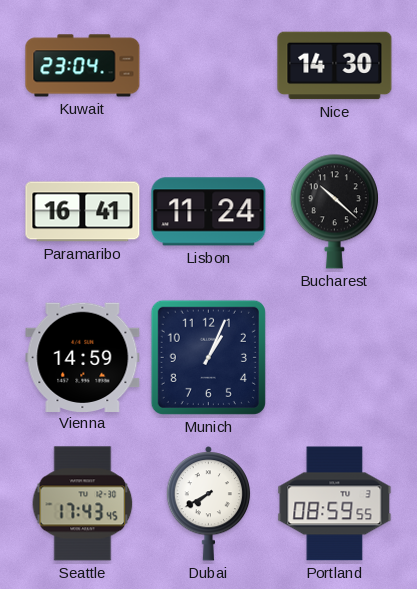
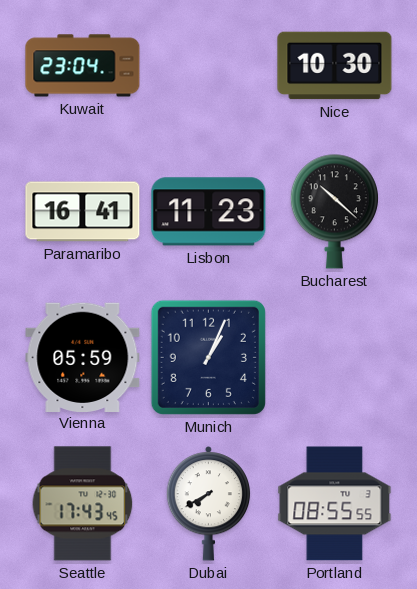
Nice: 14:30 -> 10:30 (335, 66)
Lisbon: 11:24 -> 11:23 (209, 212)
Vienna: 14:59 -> 05:59 (83, 357)
Portland: 08:59 -> 08:55 (335, 504)
